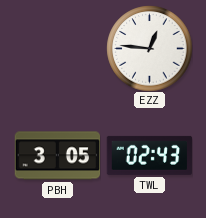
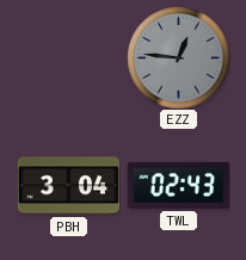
EZZ dial: white -> grey (178, 57)
PBH: 3:05 -> 3:04 (68, 186)
